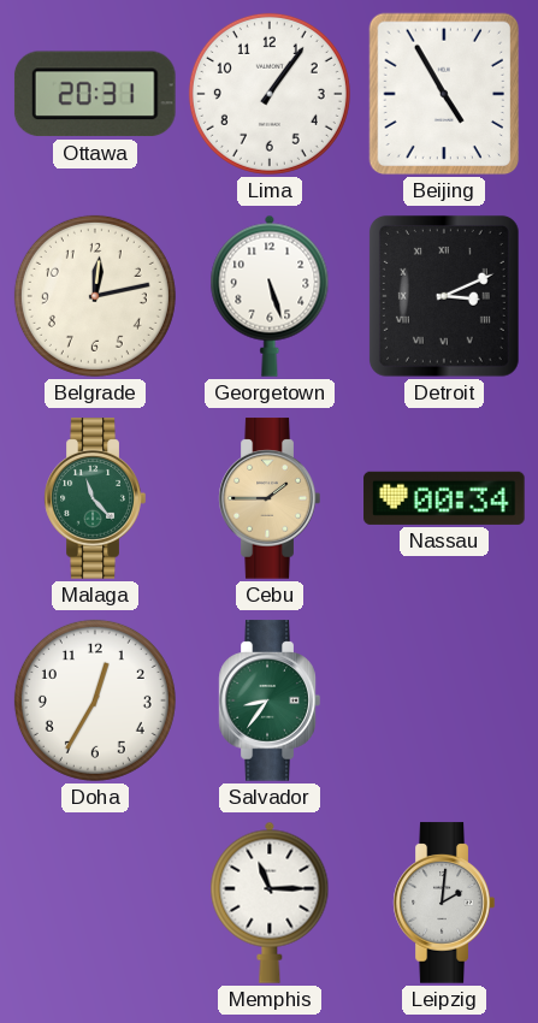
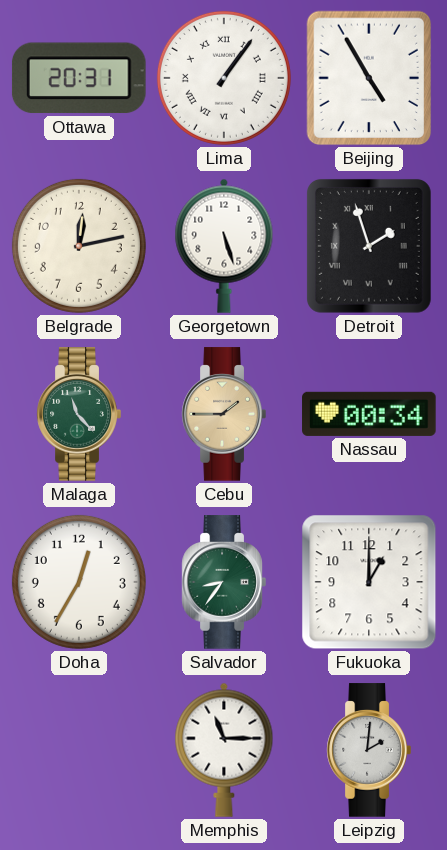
Lima numerals: Arabic -> Roman (224, 78)
Detroit: 3:11 -> 1:57 (369, 246)
Fukuoka: none -> 1:00 (369, 582)
